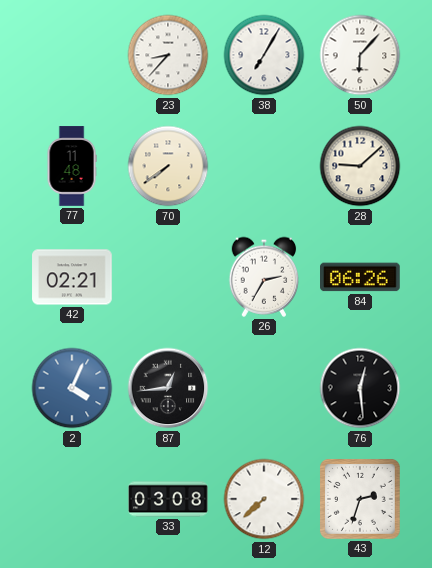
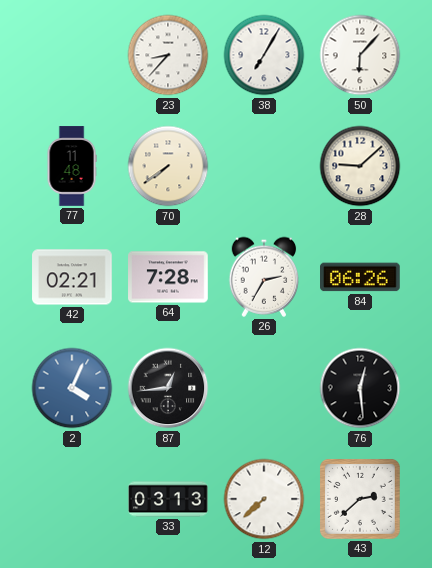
64: none -> 7:28 (168, 277)
33: 03:08 -> 03:13 (168, 499)
43: 2:33 -> 2:38 (360, 499)
